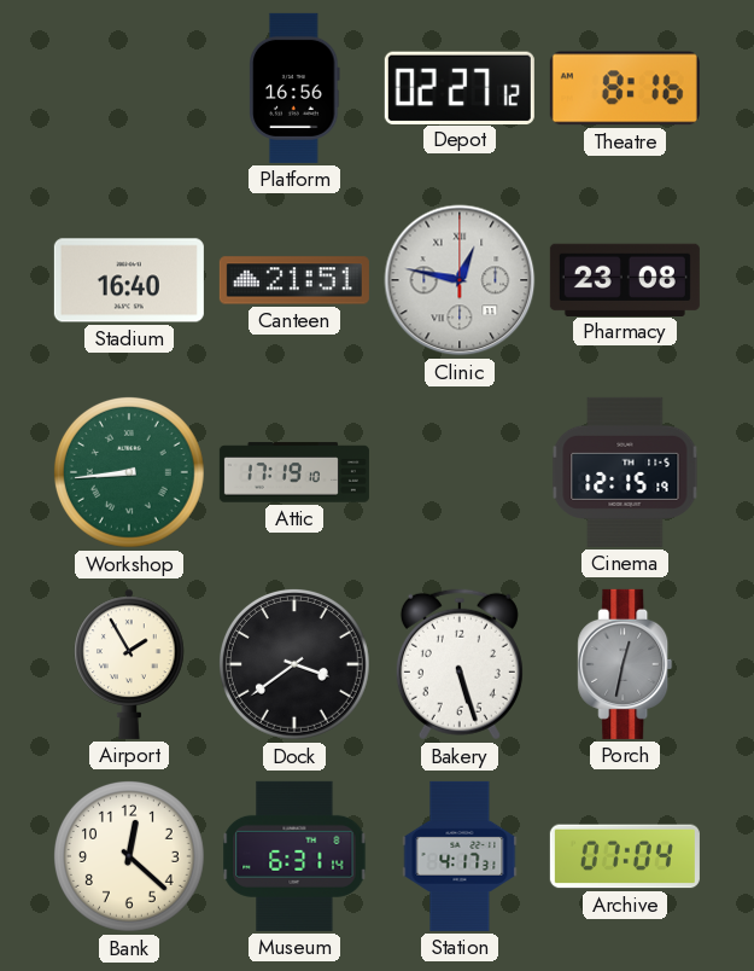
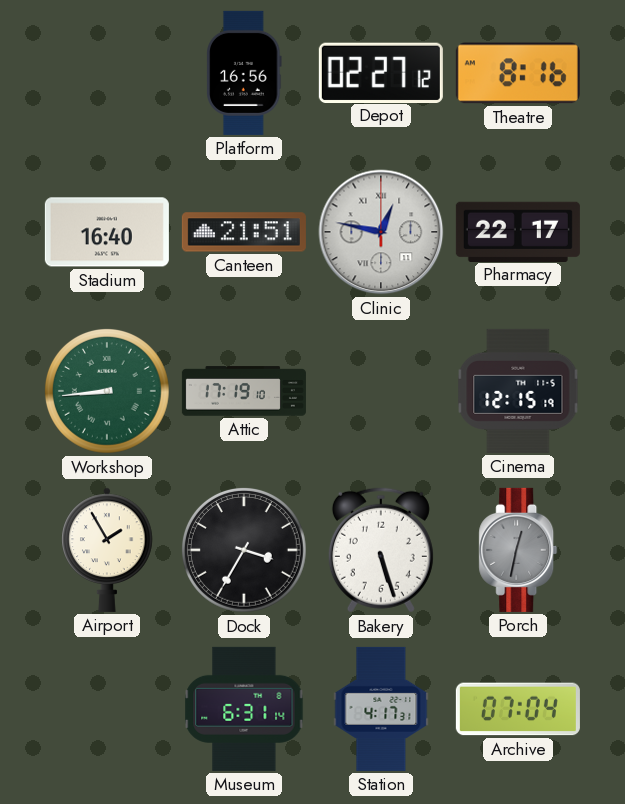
Pharmacy: 23:08 -> 22:17 (518, 231)
Dock: 3:39 -> 3:35 (244, 550)
Bank: 12:22 -> none (129, 856)
